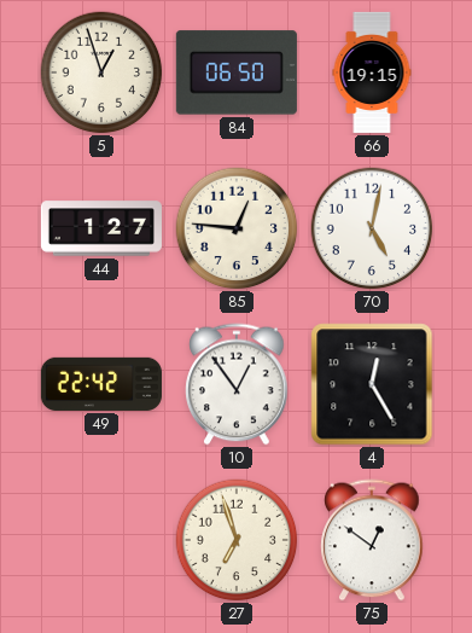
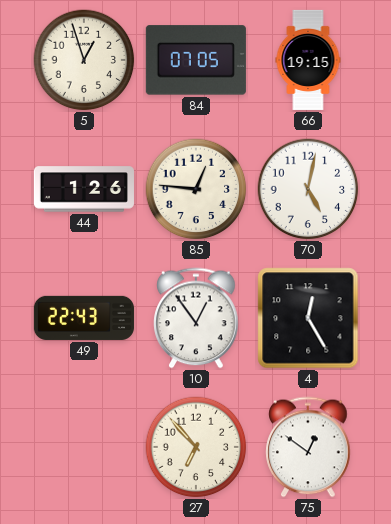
84: 06:50 -> 07:05 (196, 60)
44: 1:27 -> 1:26 (84, 189)
49: 22:42 -> 22:43 (84, 318)
27: 6:57 -> 6:53 (196, 447)
